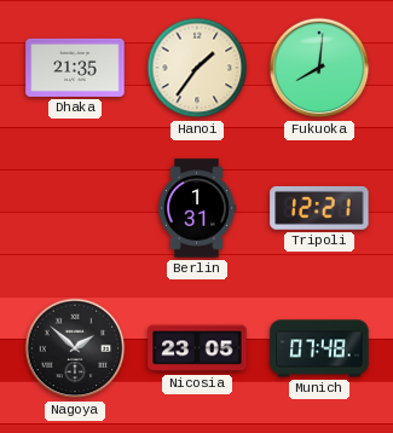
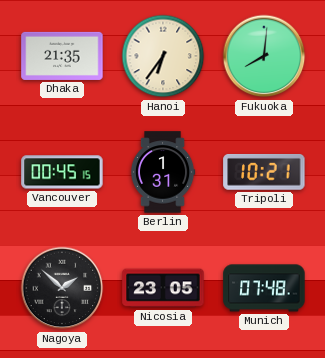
Hanoi: 1:36 -> 6:36 (163, 56)
Vancouver: none -> 00:45 (62, 172)
Tripoli: 12:21 -> 10:21 (264, 172)
